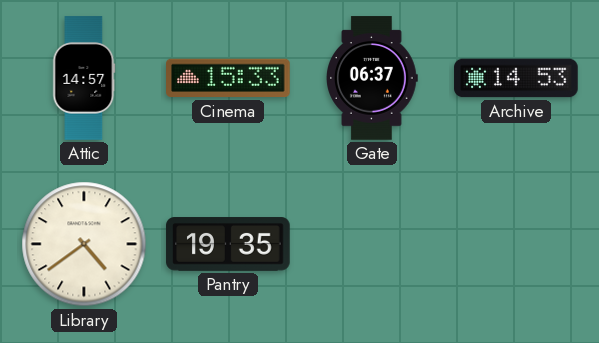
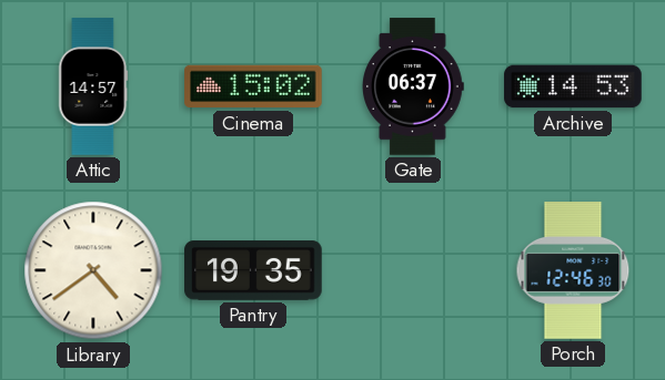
Cinema: 15:33 -> 15:02 (253, 86)
Porch: none -> 12:46 (573, 270)
